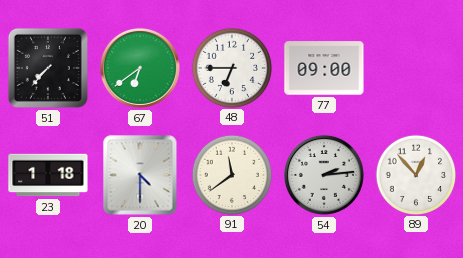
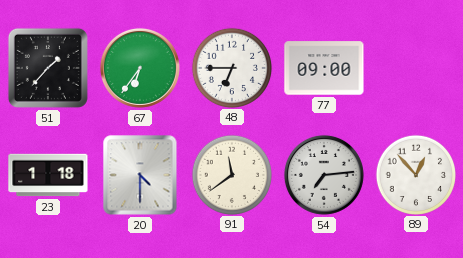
51: 7:37 -> 1:37 (48, 68)
67: 6:39 -> 6:36 (140, 68)
54: 2:14 -> 7:14 (324, 175)
